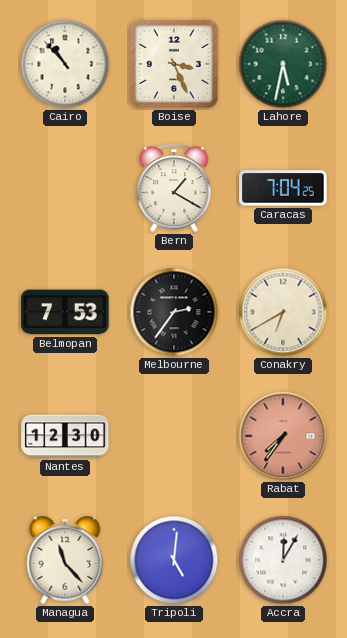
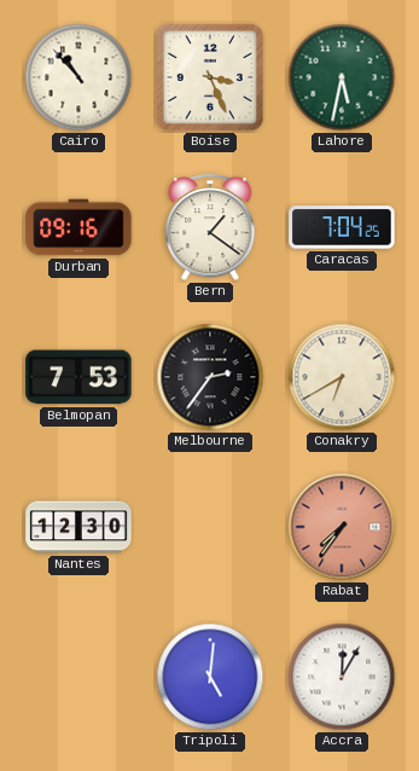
Durban: none -> 09:16 (78, 227)
Bern: 1:20 -> 1:21 (210, 228)
Managua: 11:23 -> none (65, 560)
